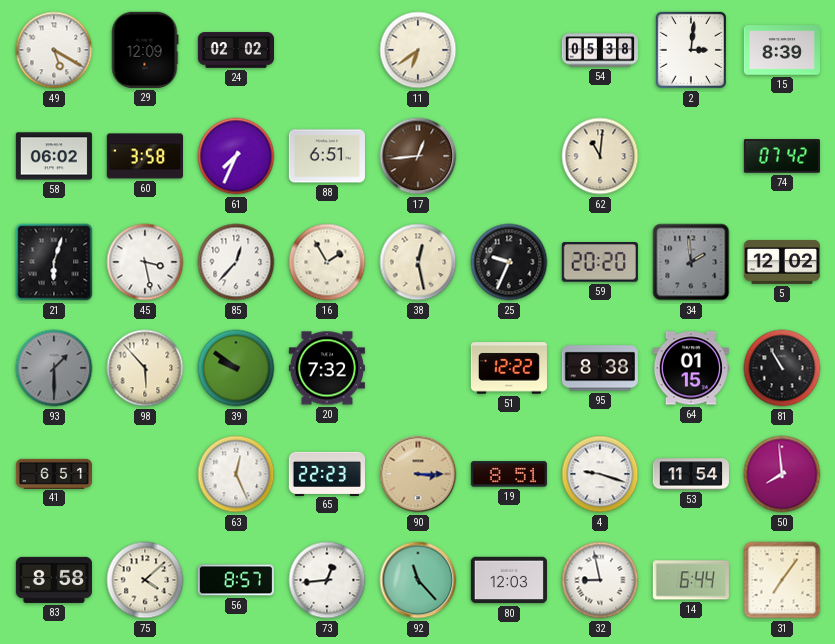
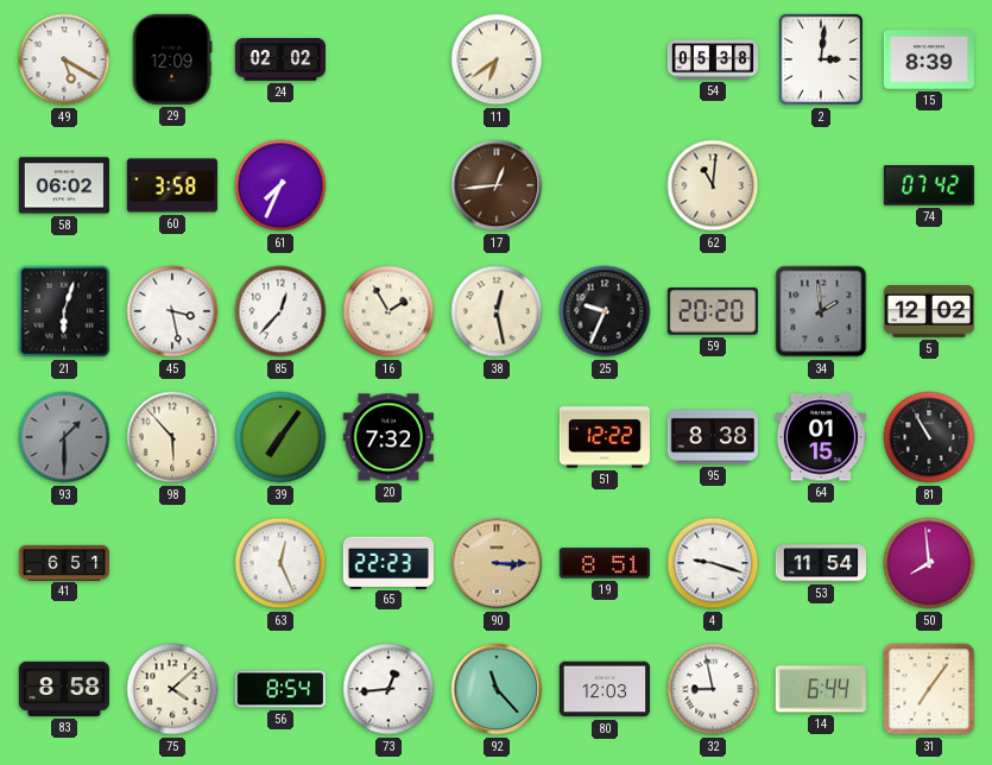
88: 6:51 -> none (327, 156)
39: 9:51 -> 7:06 (280, 437)
56: 8:57 -> 8:54 (280, 689)
